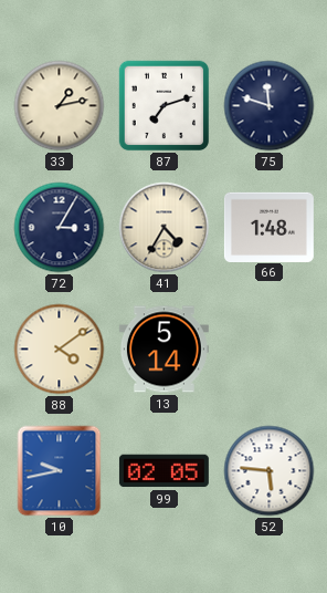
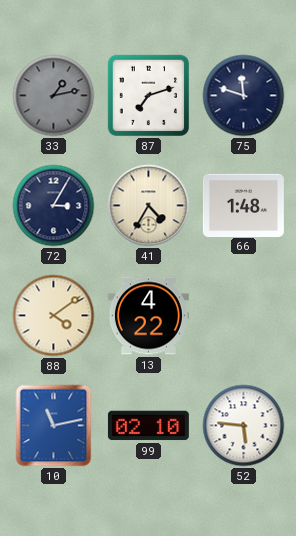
33 dial: cream -> grey (54, 96)
13: 5:14 -> 4:22 (148, 316)
10: 9:43 -> 11:13 (54, 426)
99: 02:05 -> 02:10 (148, 426)
